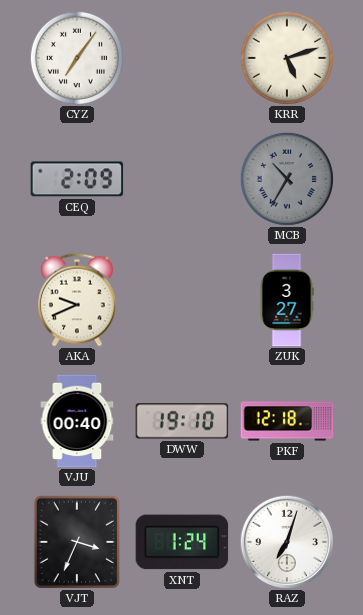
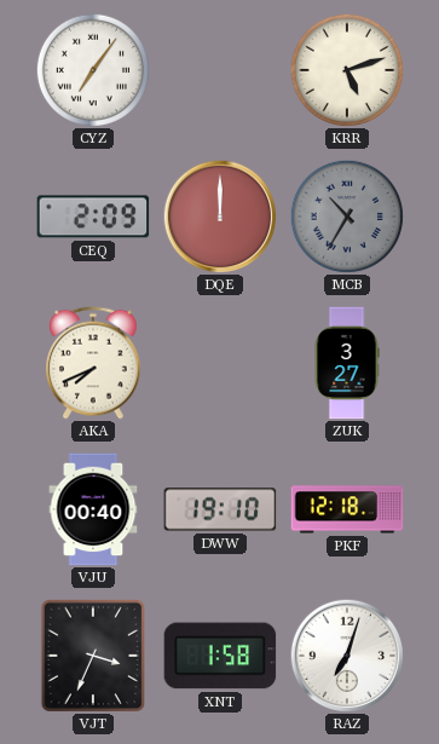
DQE: none -> 12:00 (219, 215)
AKA: 9:41 -> 7:41 (94, 363)
XNT: 1:24 -> 1:58 (220, 656)
